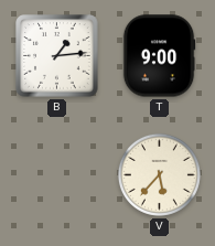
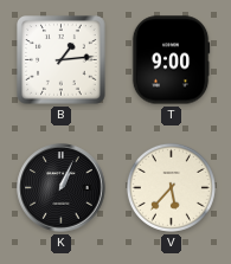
K: none -> 1:04 (62, 188)
